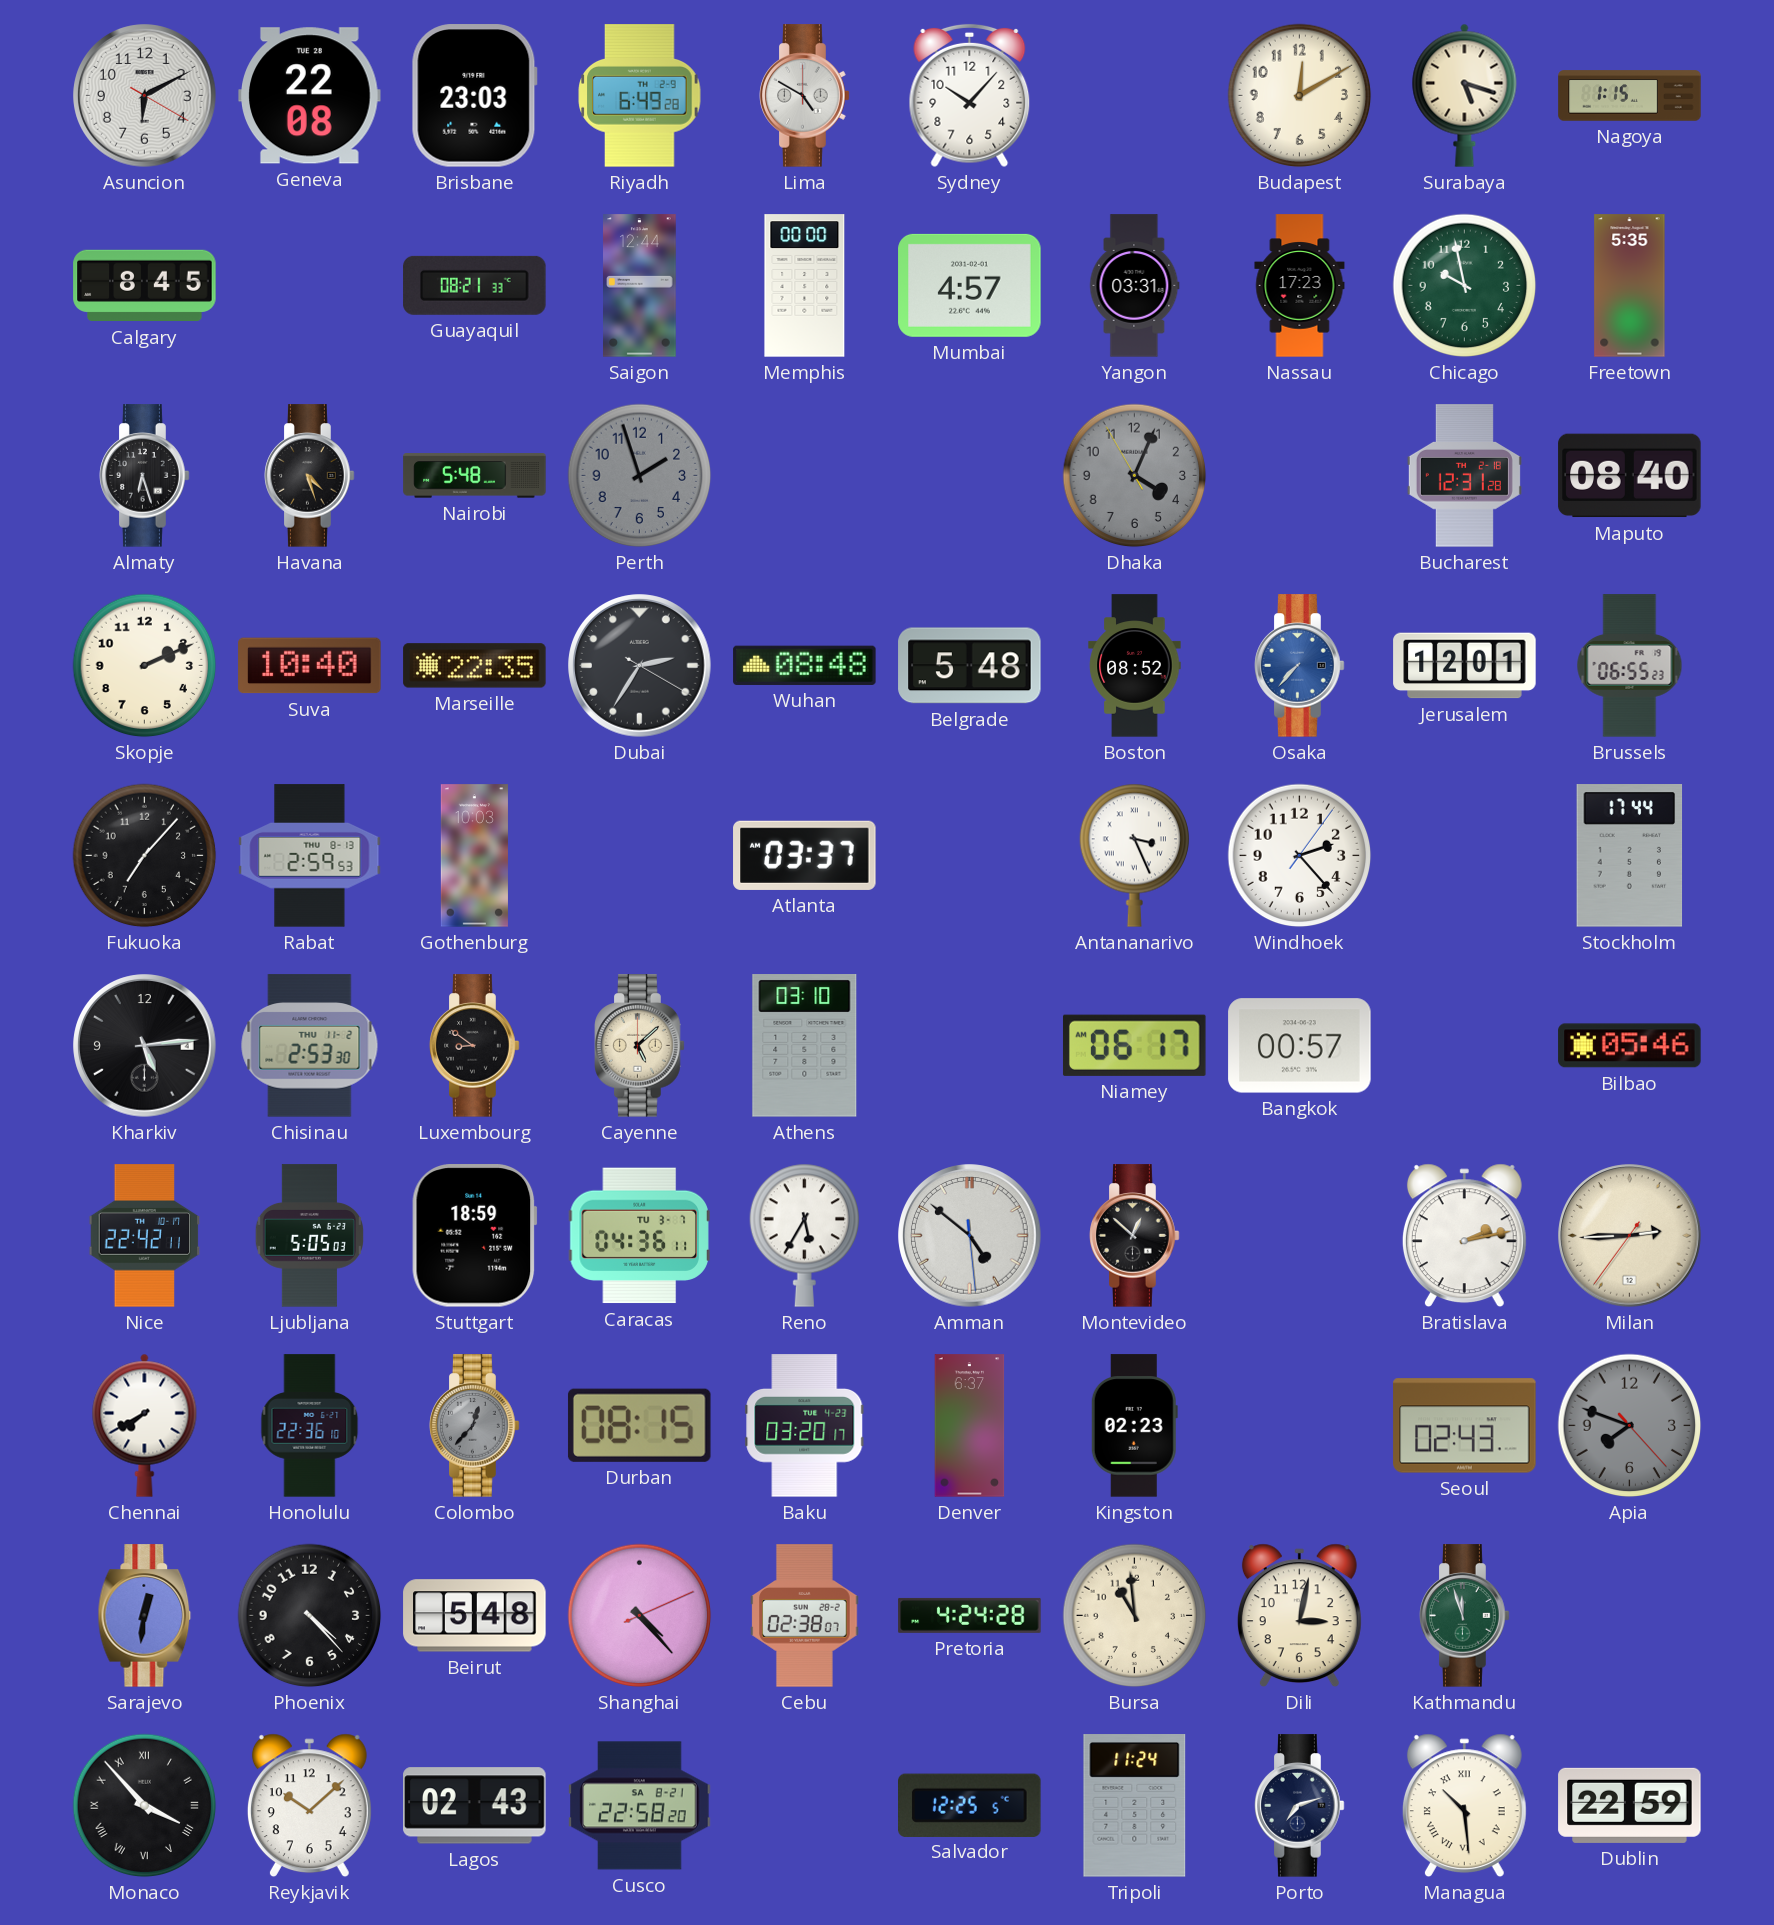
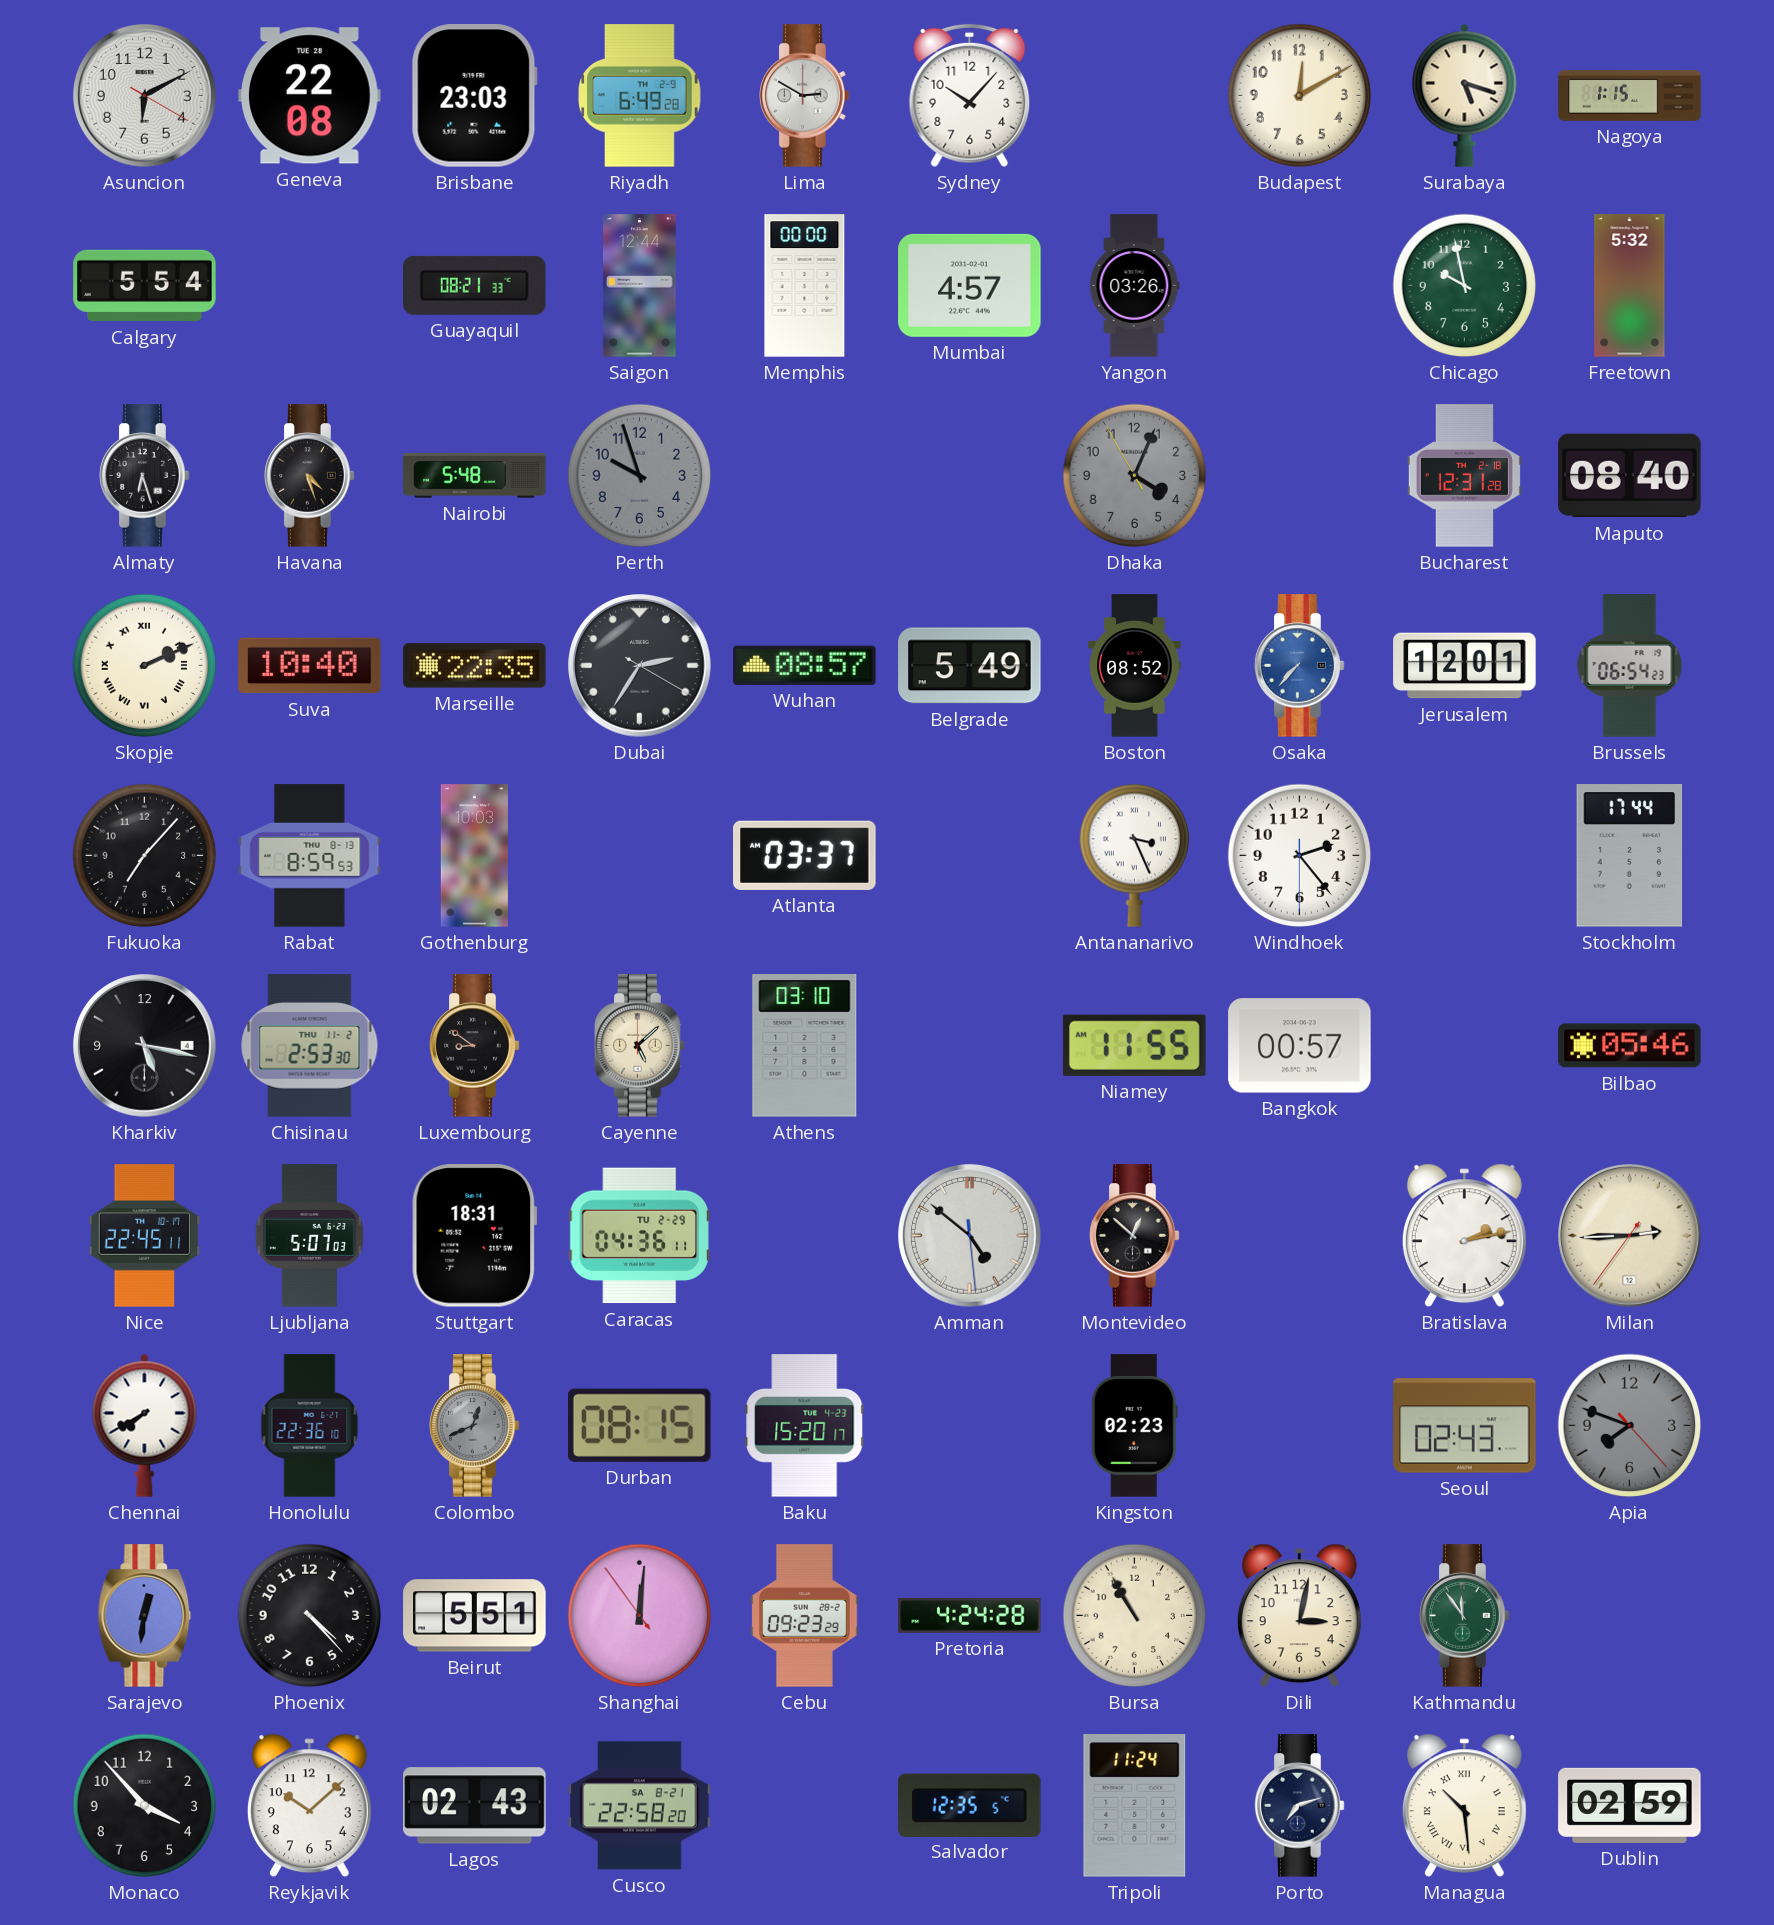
Lima: 4:50 -> 2:50 (805, 96)
Calgary: 8:45 -> 5:54 (145, 286)
Yangon: 03:31 -> 03:26 (1135, 286)
Nassau: 17:23 -> none (1300, 286)
Freetown: 5:35 -> 5:32 (1630, 286)
Perth: 1:57 -> 9:57 (640, 476)
Skopje numerals: Arabic -> Roman (145, 666)
Wuhan: 08:48 -> 08:57 (805, 665)
Belgrade: 5:48 -> 5:49 (970, 666)
Brussels: 06:55 -> 06:54 (1630, 666)
Rabat: 2:59 -> 8:59 (310, 856)
Windhoek: 2:23:06 -> 2:23:30 (1300, 856)
Kharkiv: 5:14 -> 5:17 (145, 1046)
Niamey: 06:17 -> 11:55 (1135, 1045)
Nice: 22:42 -> 22:45 (145, 1236)
Ljubljana: 5:05 -> 5:07 (309, 1236)
Stuttgart: 18:59 -> 18:31 (475, 1236)
Caracas date: TU 3-7 -> TU 2-29 (639, 1236)
Reno: 5:35 -> none (804, 1235)
Colombo: 12:37 -> 12:41 (475, 1426)
Baku: 03:20 -> 15:20 (805, 1426)
Denver: 6:37 -> none (970, 1426)
Beirut: 5:48 -> 5:51 (475, 1616)
Shanghai: 4:23 -> 12:00 (640, 1616)
Cebu: 02:38 -> 09:23 (805, 1616)
Bursa: 10:59 -> 10:55 (1135, 1616)
Kathmandu: 11:57 -> 11:54 (1465, 1616)
Monaco numerals: Roman -> Arabic (145, 1806)
Salvador: 12:25 -> 12:35 (970, 1805)
Dublin: 22:59 -> 02:59 (1630, 1805)
